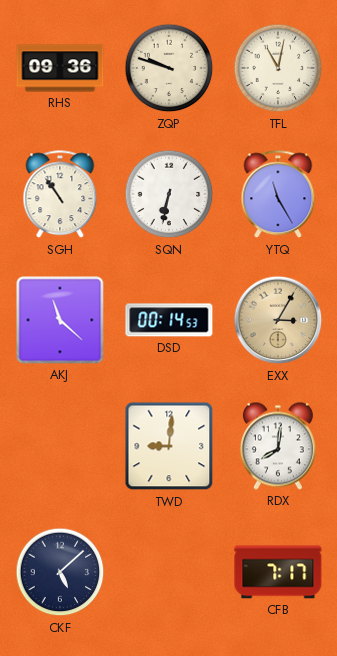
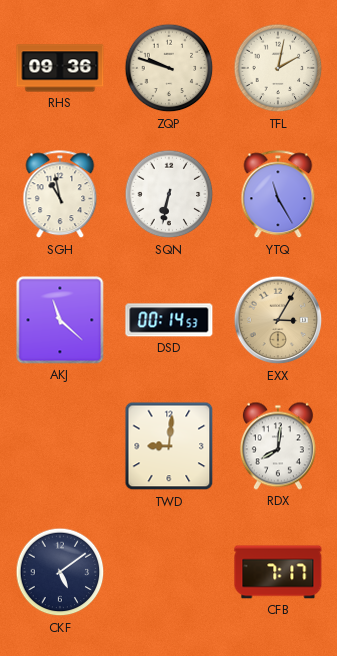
TFL: 11:02 -> 2:02 (278, 68)
SGH: 10:54 -> 10:58 (60, 195)
CKF: 5:08 -> 5:09 (60, 572)
